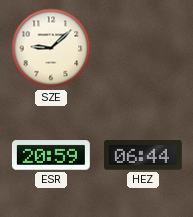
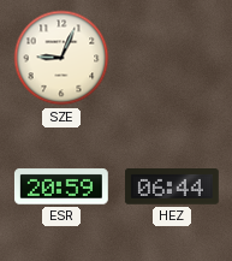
SZE: 9:08 -> 9:04 (61, 58)
